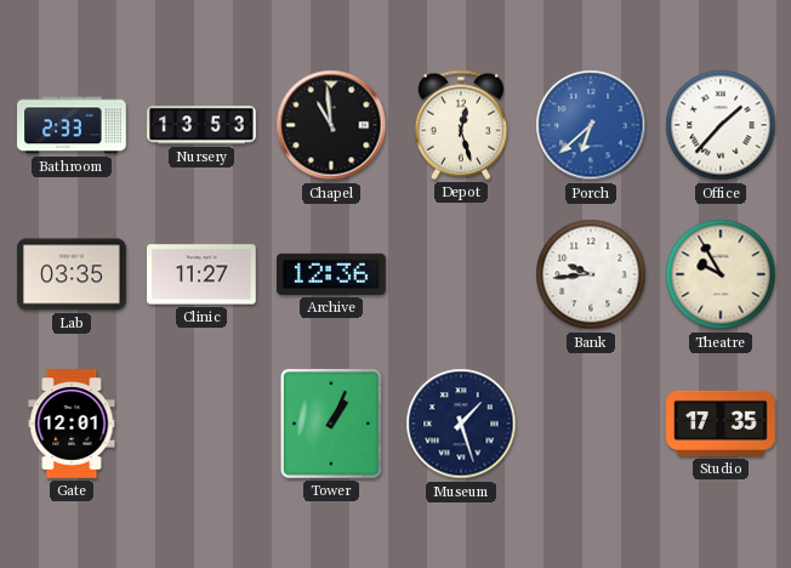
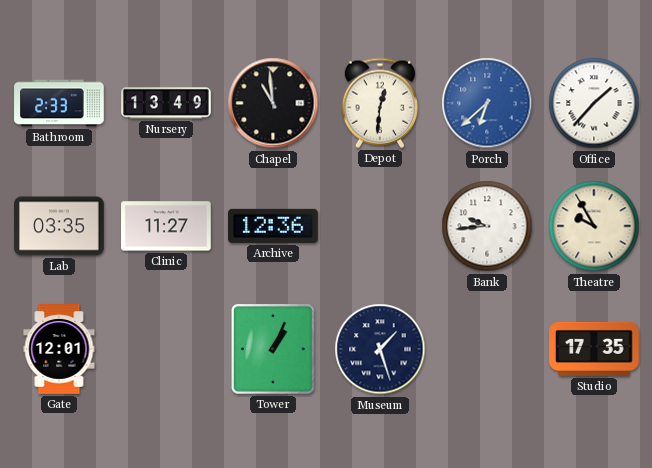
Nursery: 13:53 -> 13:49 (166, 103)
Depot: 12:27 -> 12:31 (379, 103)
